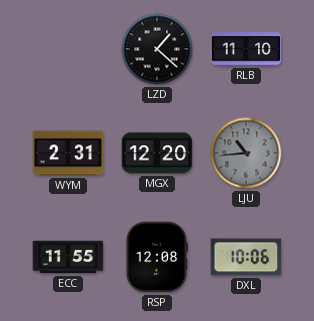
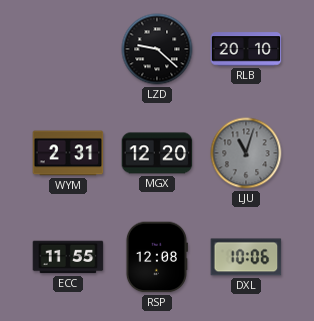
LZD: 1:22 -> 9:22 (157, 49)
RLB: 11:10 -> 20:10 (246, 49)
LJU: 10:44 -> 11:03 (246, 153)
